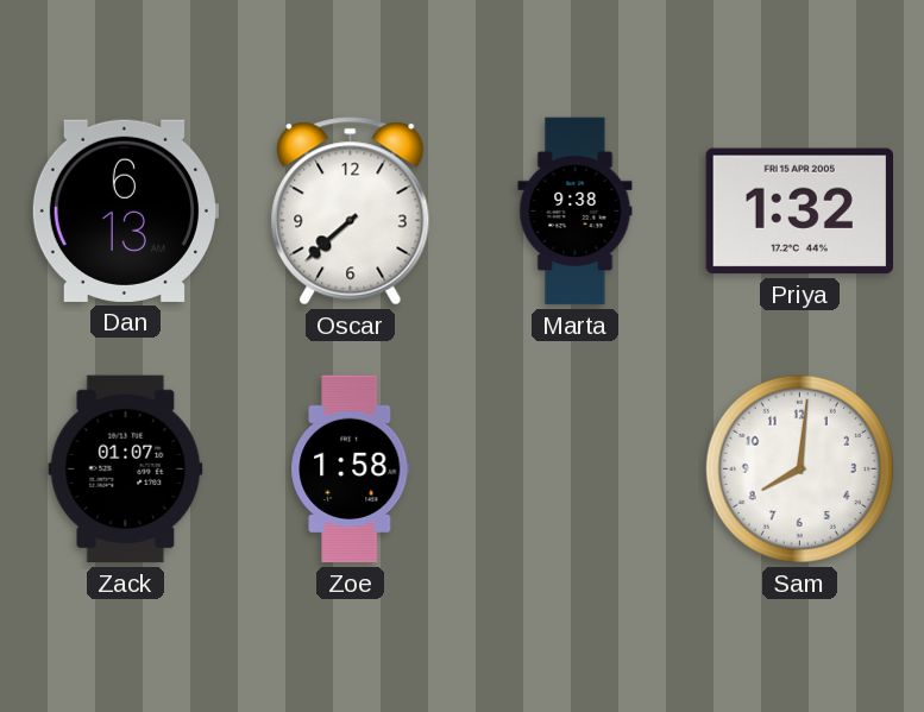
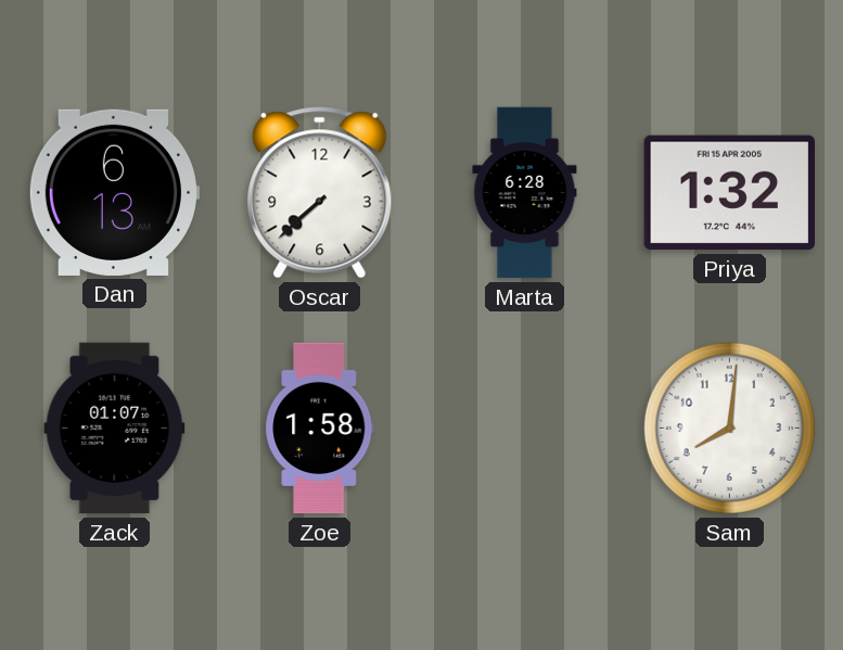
Marta: 9:38 -> 6:28 (525, 193)
